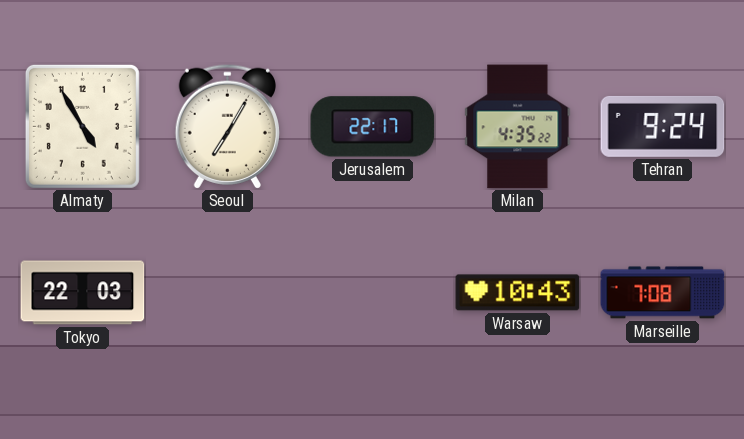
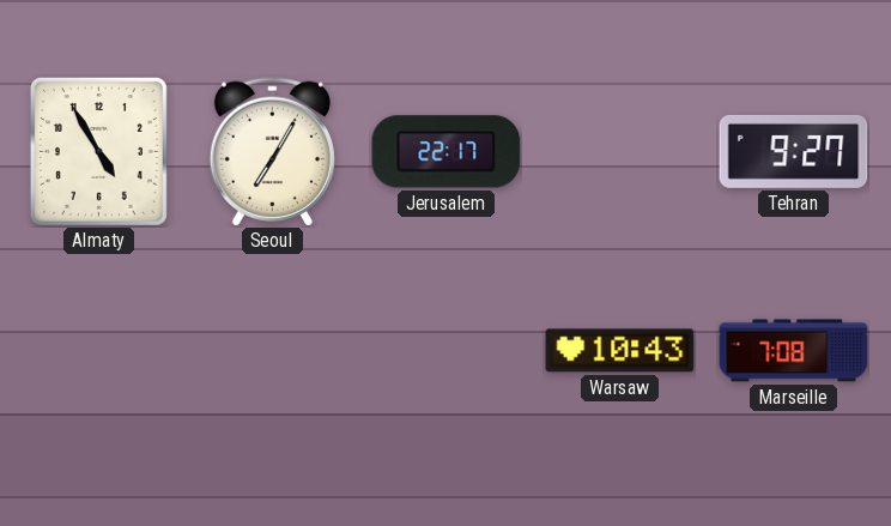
Milan: 4:35 -> none (518, 127)
Tehran: 9:24 -> 9:27 (794, 151)
Tokyo: 22:03 -> none (83, 293)
